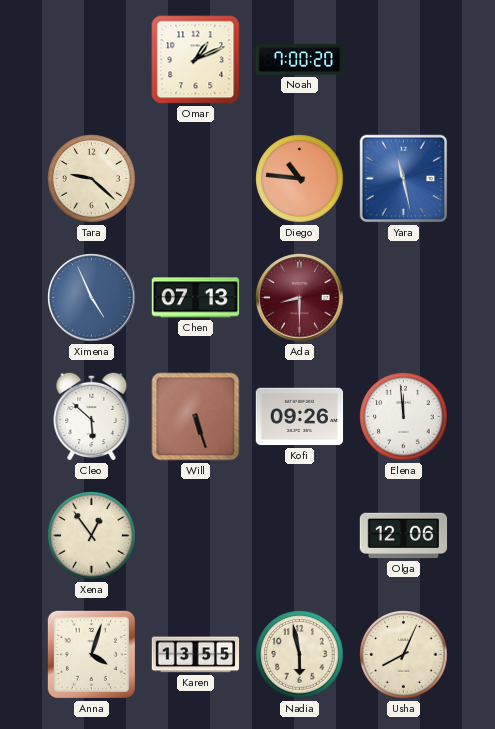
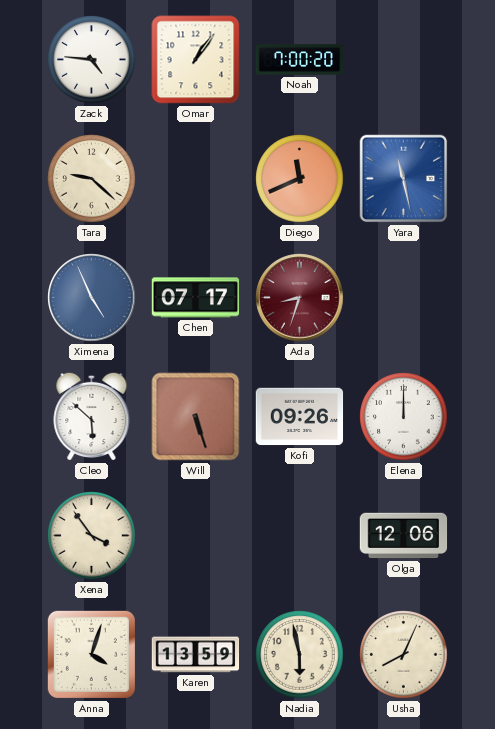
Zack: none -> 4:46 (92, 60)
Omar: 1:11 -> 1:06 (196, 60)
Diego: 10:46 -> 11:41 (300, 179)
Chen: 07:13 -> 07:17 (196, 298)
Ada: 8:30 -> 8:33 (300, 298)
Elena: 11:59 -> 12:00 (404, 417)
Xena: 12:54 -> 3:54 (92, 536)
Karen: 13:55 -> 13:59 (196, 655)
